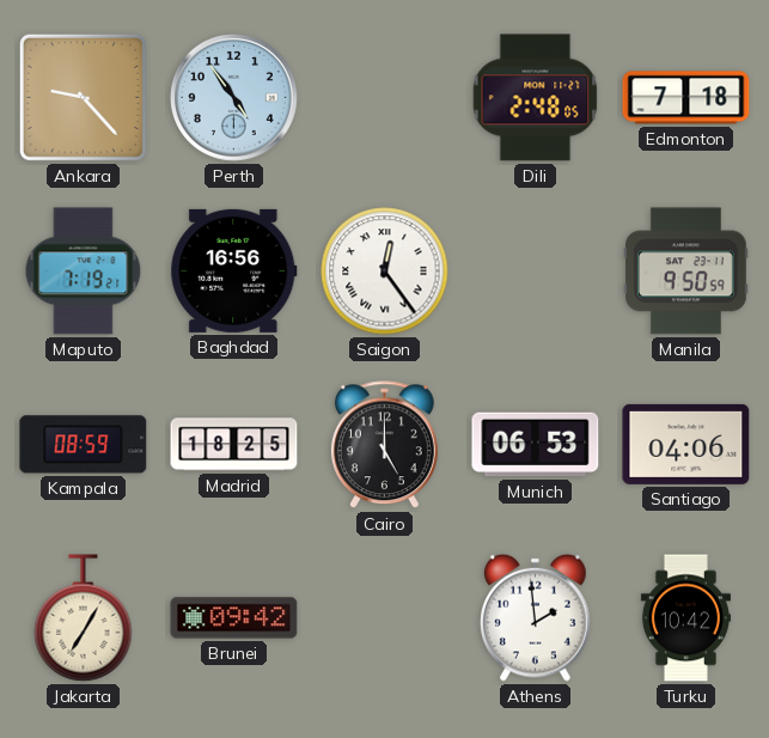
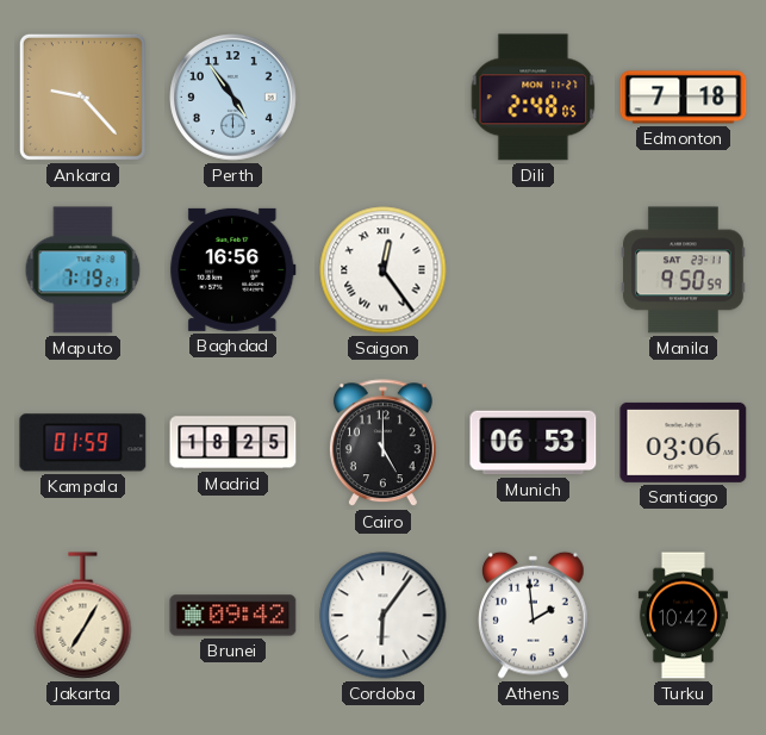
Kampala: 08:59 -> 01:59 (83, 443)
Santiago: 04:06 -> 03:06 (684, 442)
Cordoba: none -> 6:06 (384, 616)
